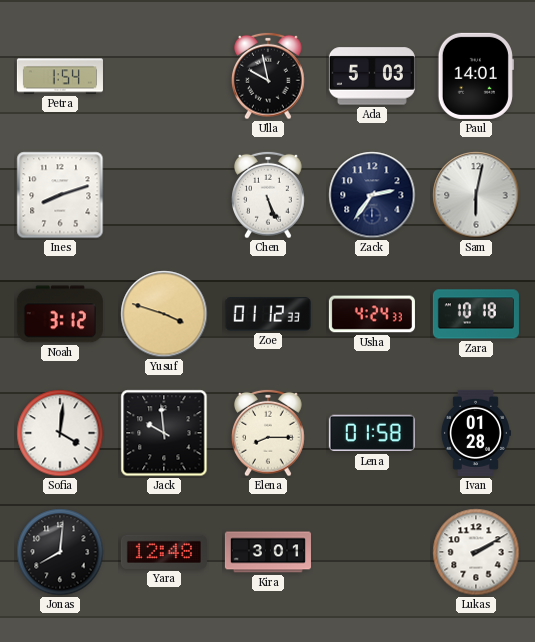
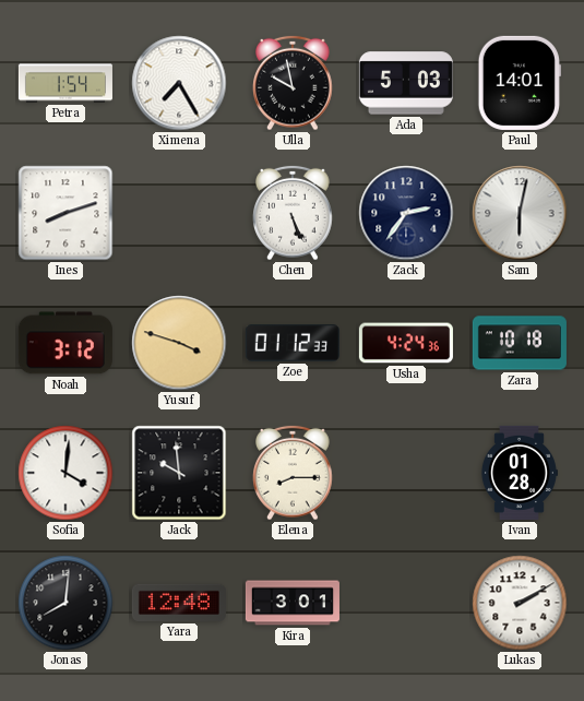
Ximena: none -> 7:25 (179, 83)
Usha: 4:24:33 -> 4:24:36 (406, 343)
Lena: 01:58 -> none (372, 433)
